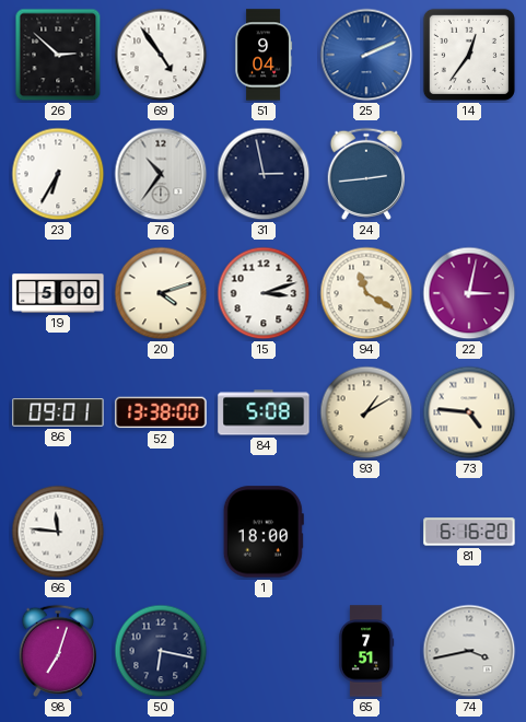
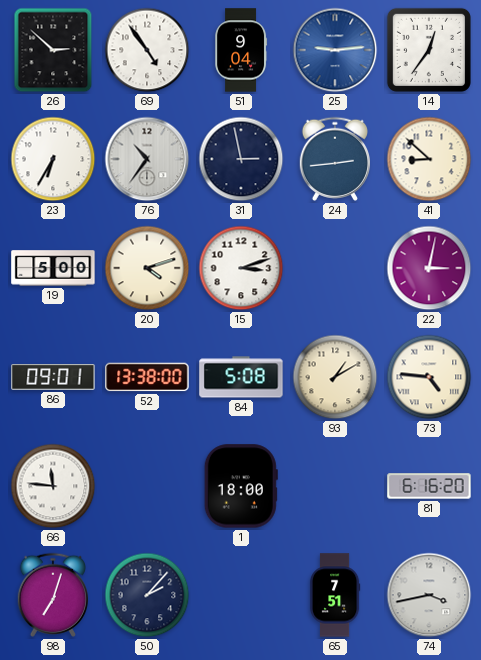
25: 2:11 -> 9:14 (335, 50)
41: none -> 8:52 (429, 159)
94: 11:20 -> none (366, 293)
50: 6:17 -> 2:07 (147, 595)
